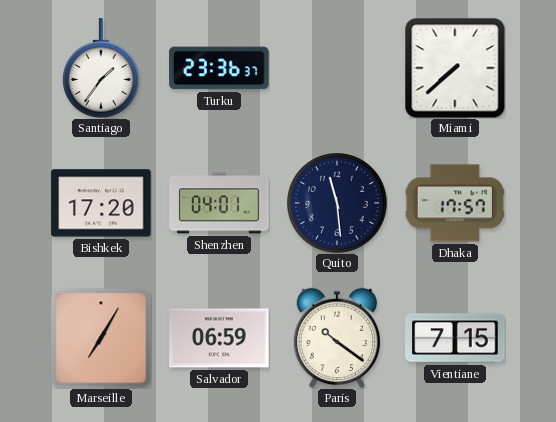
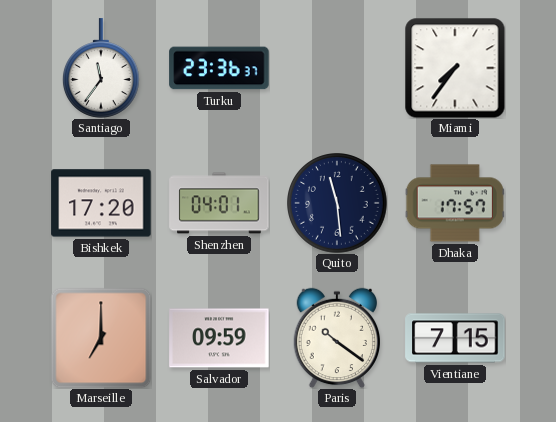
Santiago: 1:36 -> 11:36 (101, 68)
Miami: 7:38 -> 7:36 (455, 68)
Marseille: 7:05 -> 7:00 (101, 338)
Salvador: 06:59 -> 09:59 (219, 338)
